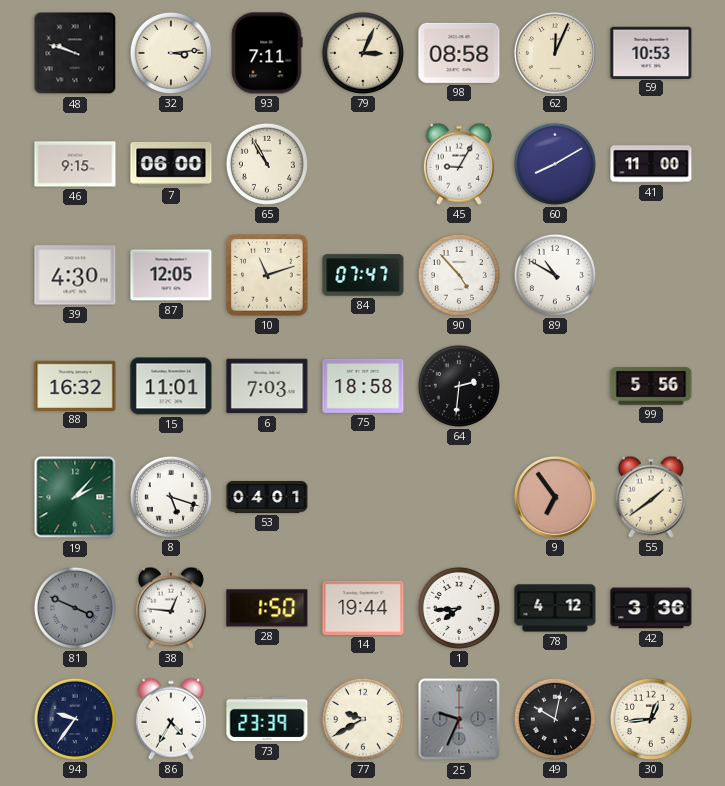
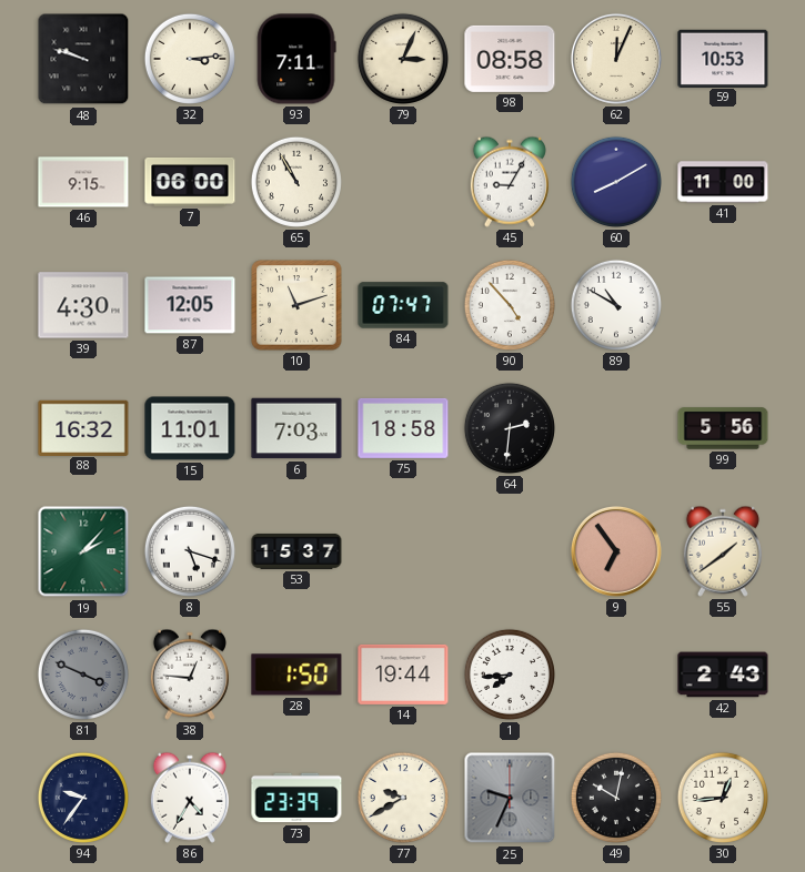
53: 04:01 -> 15:37 (296, 551)
78: 4:12 -> none (555, 608)
42: 3:36 -> 2:43 (723, 675)
